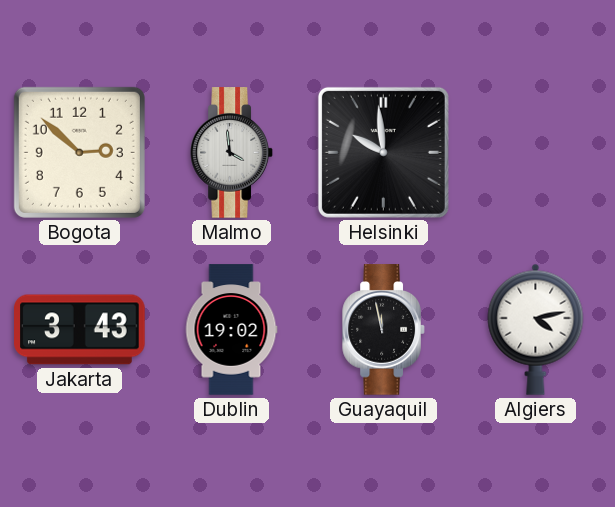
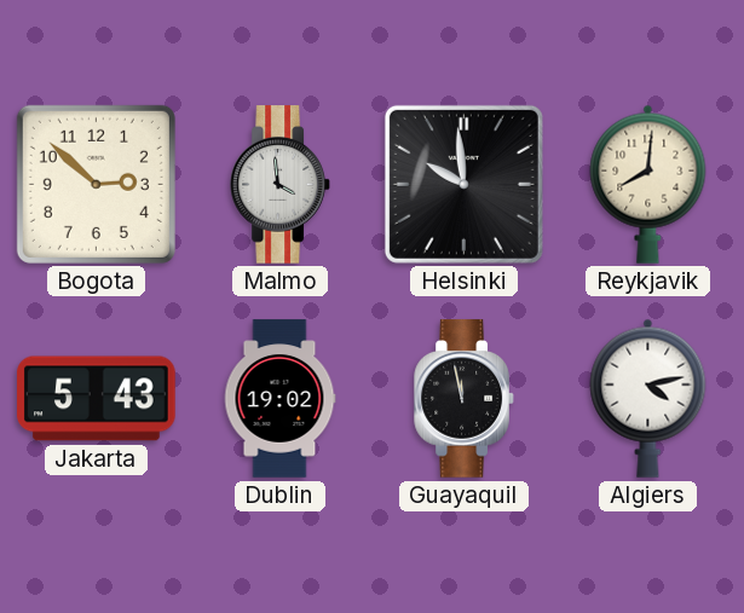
Reykjavik: none -> 8:01 (648, 184)
Jakarta: 3:43 -> 5:43 (97, 399)
